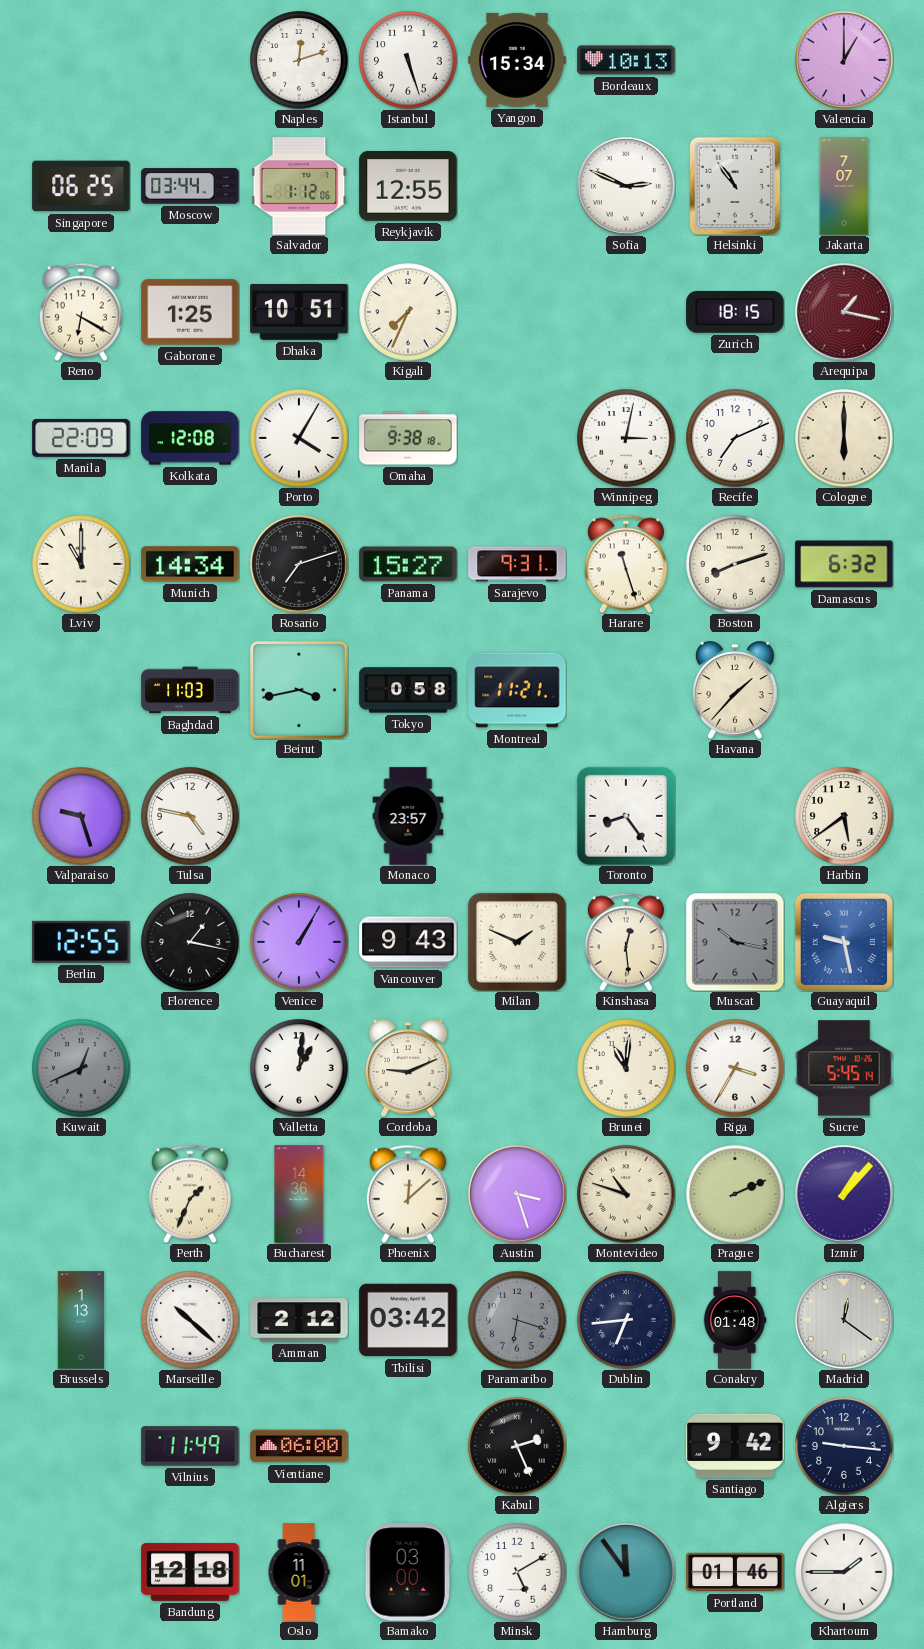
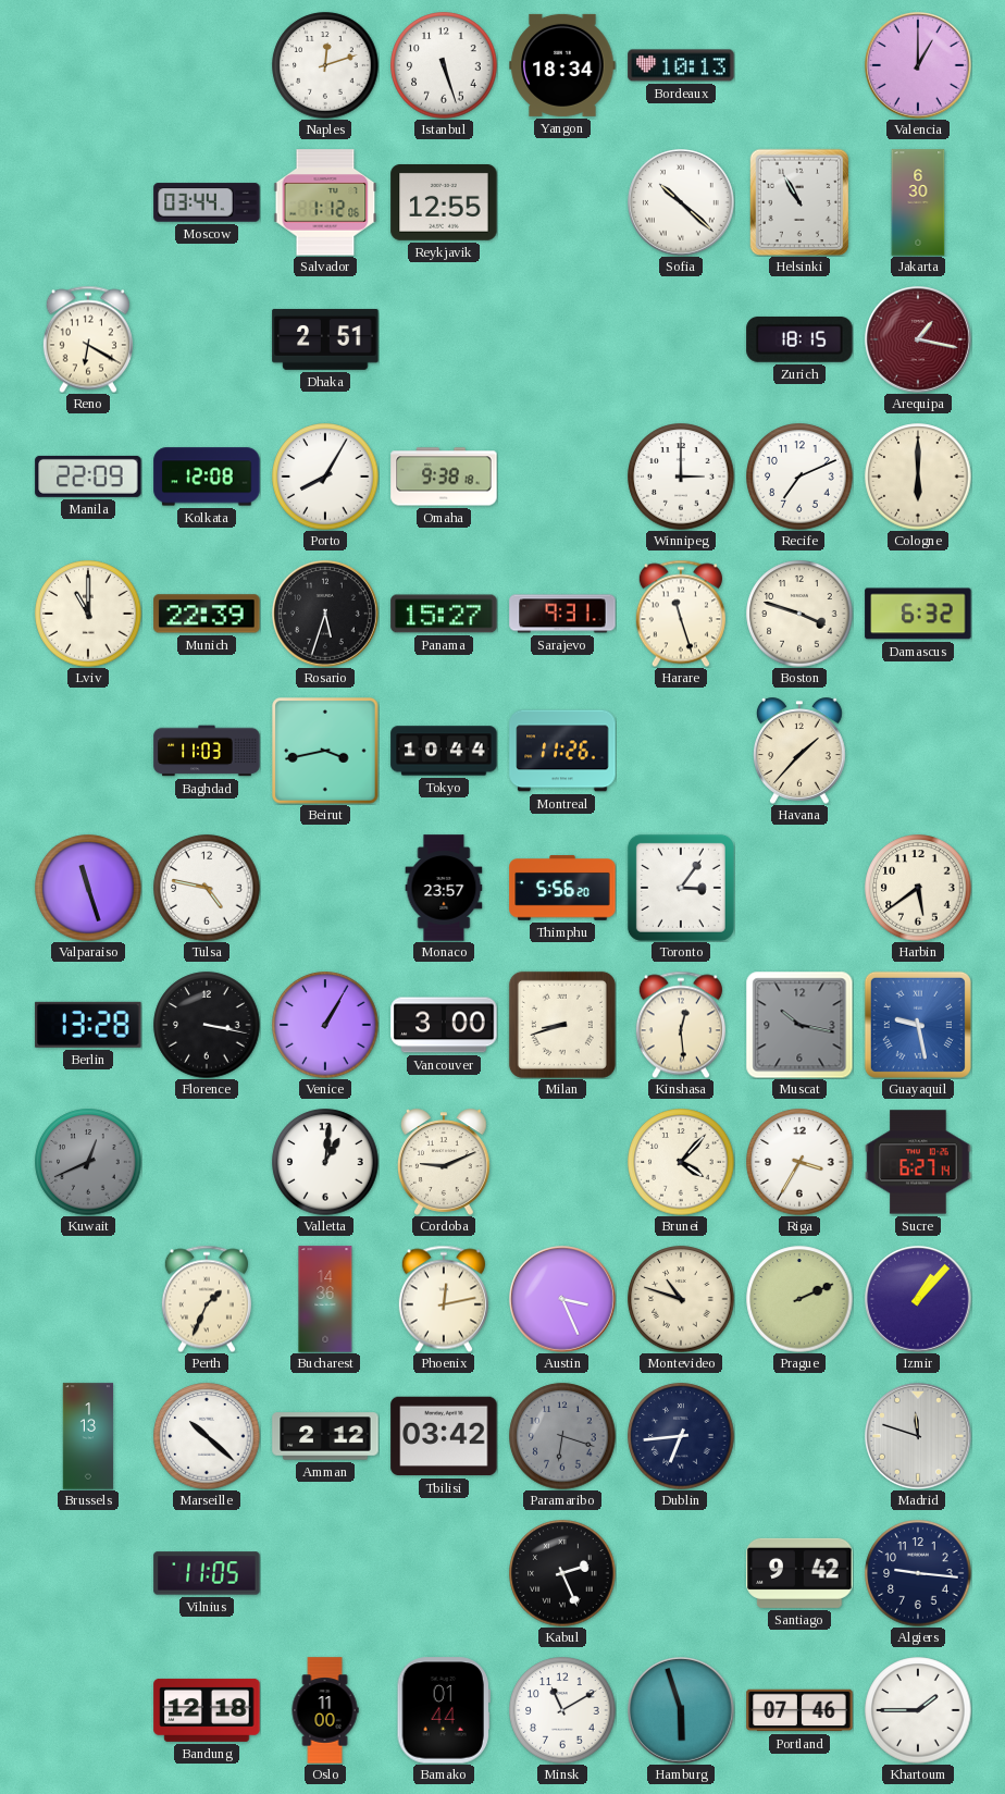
Yangon: 15:34 -> 18:34 (562, 65)
Singapore: 06:25 -> none (81, 186)
Sofia: 2:49 -> 10:22 (682, 203)
Helsinki: 10:54 -> 10:55 (799, 202)
Jakarta: 7:07 -> 6:30 (918, 202)
Gaborone: 1:25 -> none (190, 312)
Dhaka: 10:51 -> 2:51 (325, 339)
Kigali: 7:34 -> none (408, 312)
Porto: 4:05 -> 8:05 (325, 477)
Winnipeg: 3:02 -> 3:00 (681, 477)
Munich: 14:34 -> 22:39 (207, 614)
Rosario: 7:12 -> 5:33 (326, 615)
Boston: 8:12 -> 3:48 (799, 614)
Tokyo: 0:58 -> 10:44 (444, 751)
Montreal: 11:21 -> 11:26 (562, 751)
Valparaiso: 9:27 -> 11:27 (88, 888)
Thimphu: none -> 5:56 (562, 888)
Toronto: 8:24 -> 3:06 (681, 888)
Berlin: 12:55 -> 13:28 (88, 1025)
Florence: 1:17 -> 3:17 (207, 1025)
Vancouver: 9:43 -> 3:00 (444, 1025)
Milan: 1:49 -> 8:42 (562, 1025)
Brunei: 11:01 -> 4:07 (681, 1162)
Sucre: 5:45 -> 6:27 (918, 1162)
Phoenix: 12:08 -> 12:13 (444, 1299)
Austin: 3:27 -> 3:26 (563, 1300)
Conakry: 01:48 -> none (735, 1320)
Madrid: 12:21 -> 11:48 (919, 1437)
Vilnius: 11:49 -> 11:05 (207, 1573)
Vientiane: 06:00 -> none (299, 1446)
Oslo: 11:01 -> 11:00 (325, 1710)
Bamako: 03:00 -> 01:44 (444, 1710)
Minsk: 5:10 -> 11:10 (562, 1710)
Hamburg: 11:54 -> 5:57 (682, 1711)
Portland: 01:46 -> 07:46 (799, 1710)
